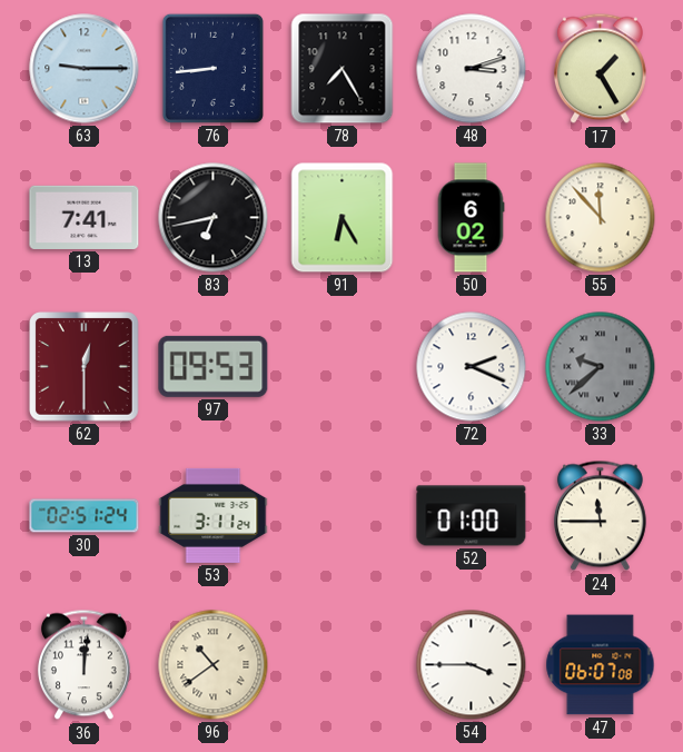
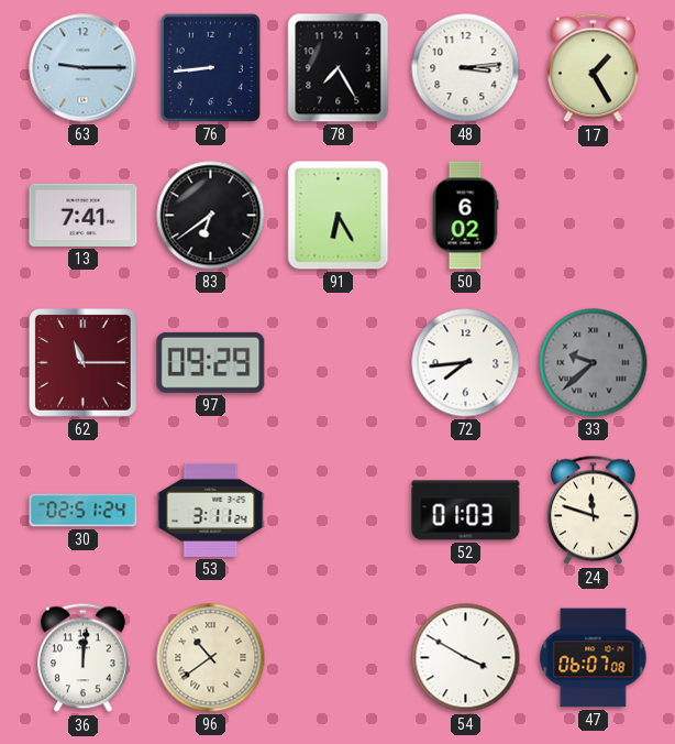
48: 3:12 -> 3:14 (466, 68)
83: 6:43 -> 6:39 (211, 216)
55: 11:53 -> none (601, 218)
62: 12:30 -> 11:15 (84, 363)
97: 09:53 -> 09:29 (211, 362)
72: 2:19 -> 7:44 (466, 363)
52: 01:00 -> 01:03 (466, 511)
24: 11:45 -> 11:48 (593, 511)
54: 3:45 -> 3:50 (466, 658)
